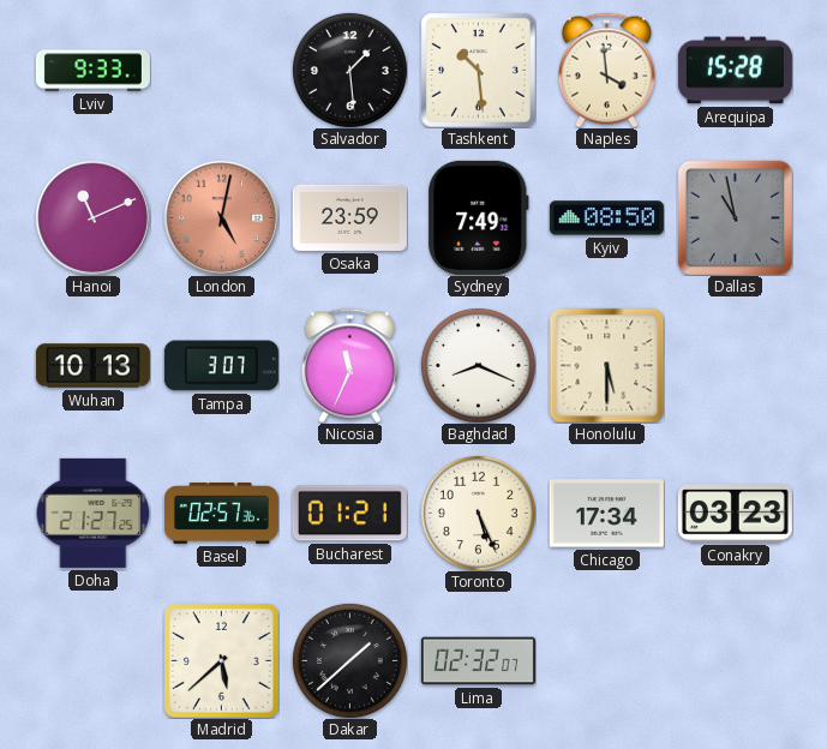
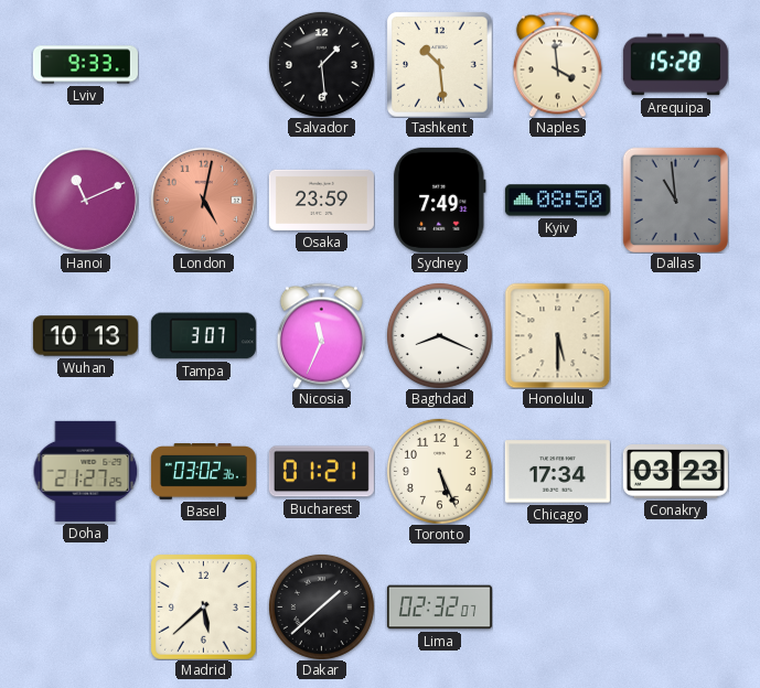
Dallas: 10:58 -> 10:59 (675, 200)
Basel: 02:57 -> 03:02 (203, 472)
